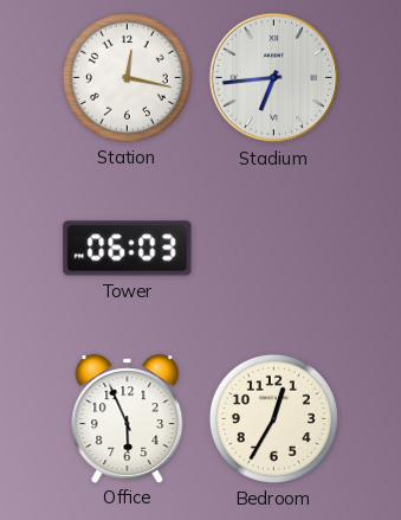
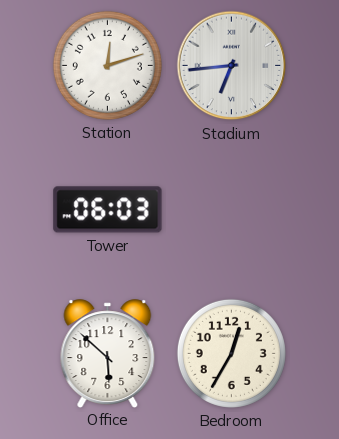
Station: 12:17 -> 12:12 (107, 65)
Office: 5:56 -> 5:52 (108, 353)
